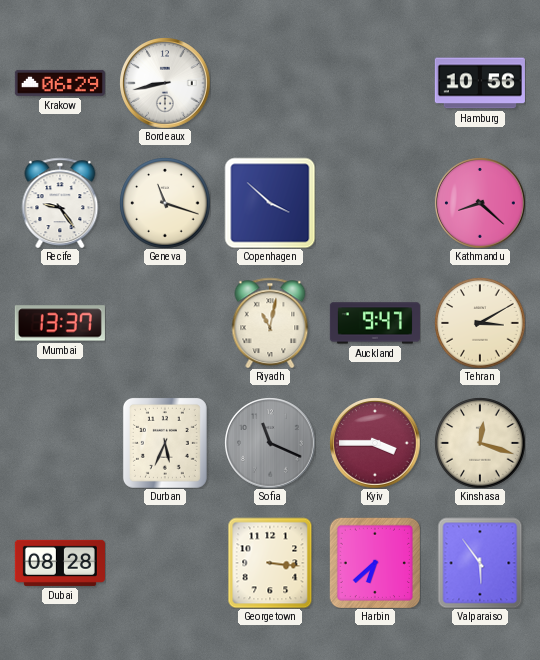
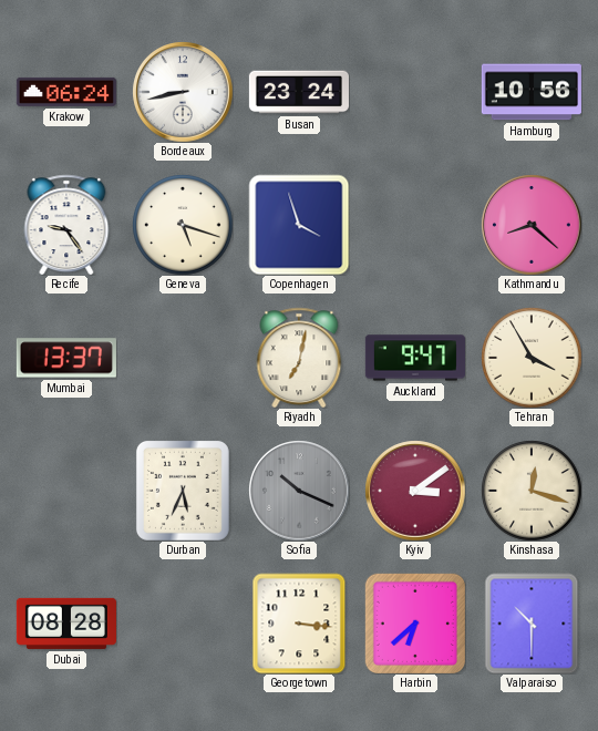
Krakow: 06:29 -> 06:24 (66, 92)
Busan: none -> 23:24 (299, 92)
Geneva: 11:18 -> 5:18 (183, 225)
Copenhagen: 3:52 -> 3:57 (299, 225)
Riyadh: 11:02 -> 7:02 (299, 358)
Tehran: 3:10 -> 3:55 (532, 358)
Sofia: 11:19 -> 10:19 (299, 491)
Kyiv: 3:45 -> 3:09 (415, 491)
Valparaiso: 5:54 -> 10:30 (532, 624)
